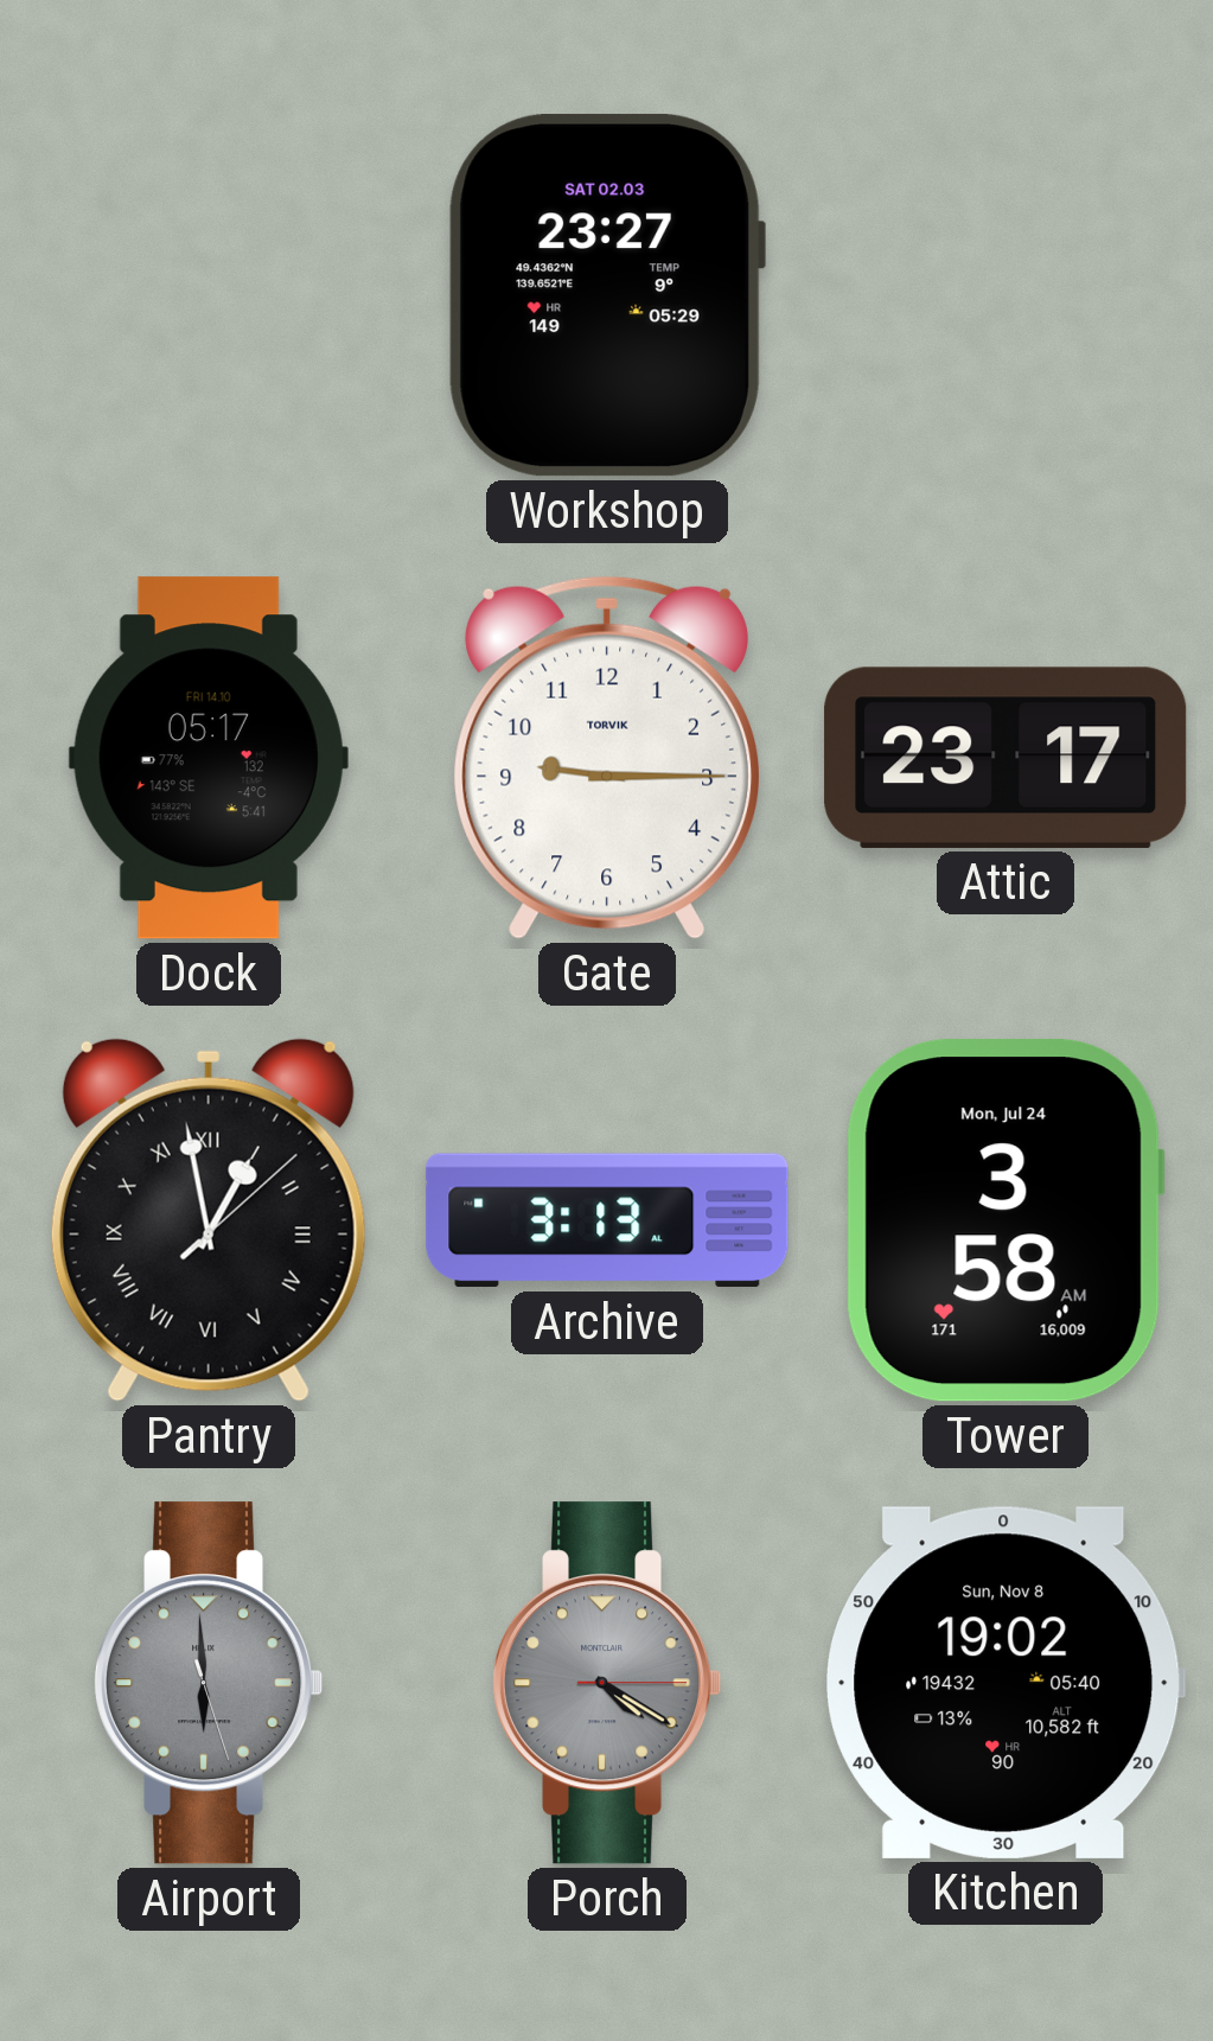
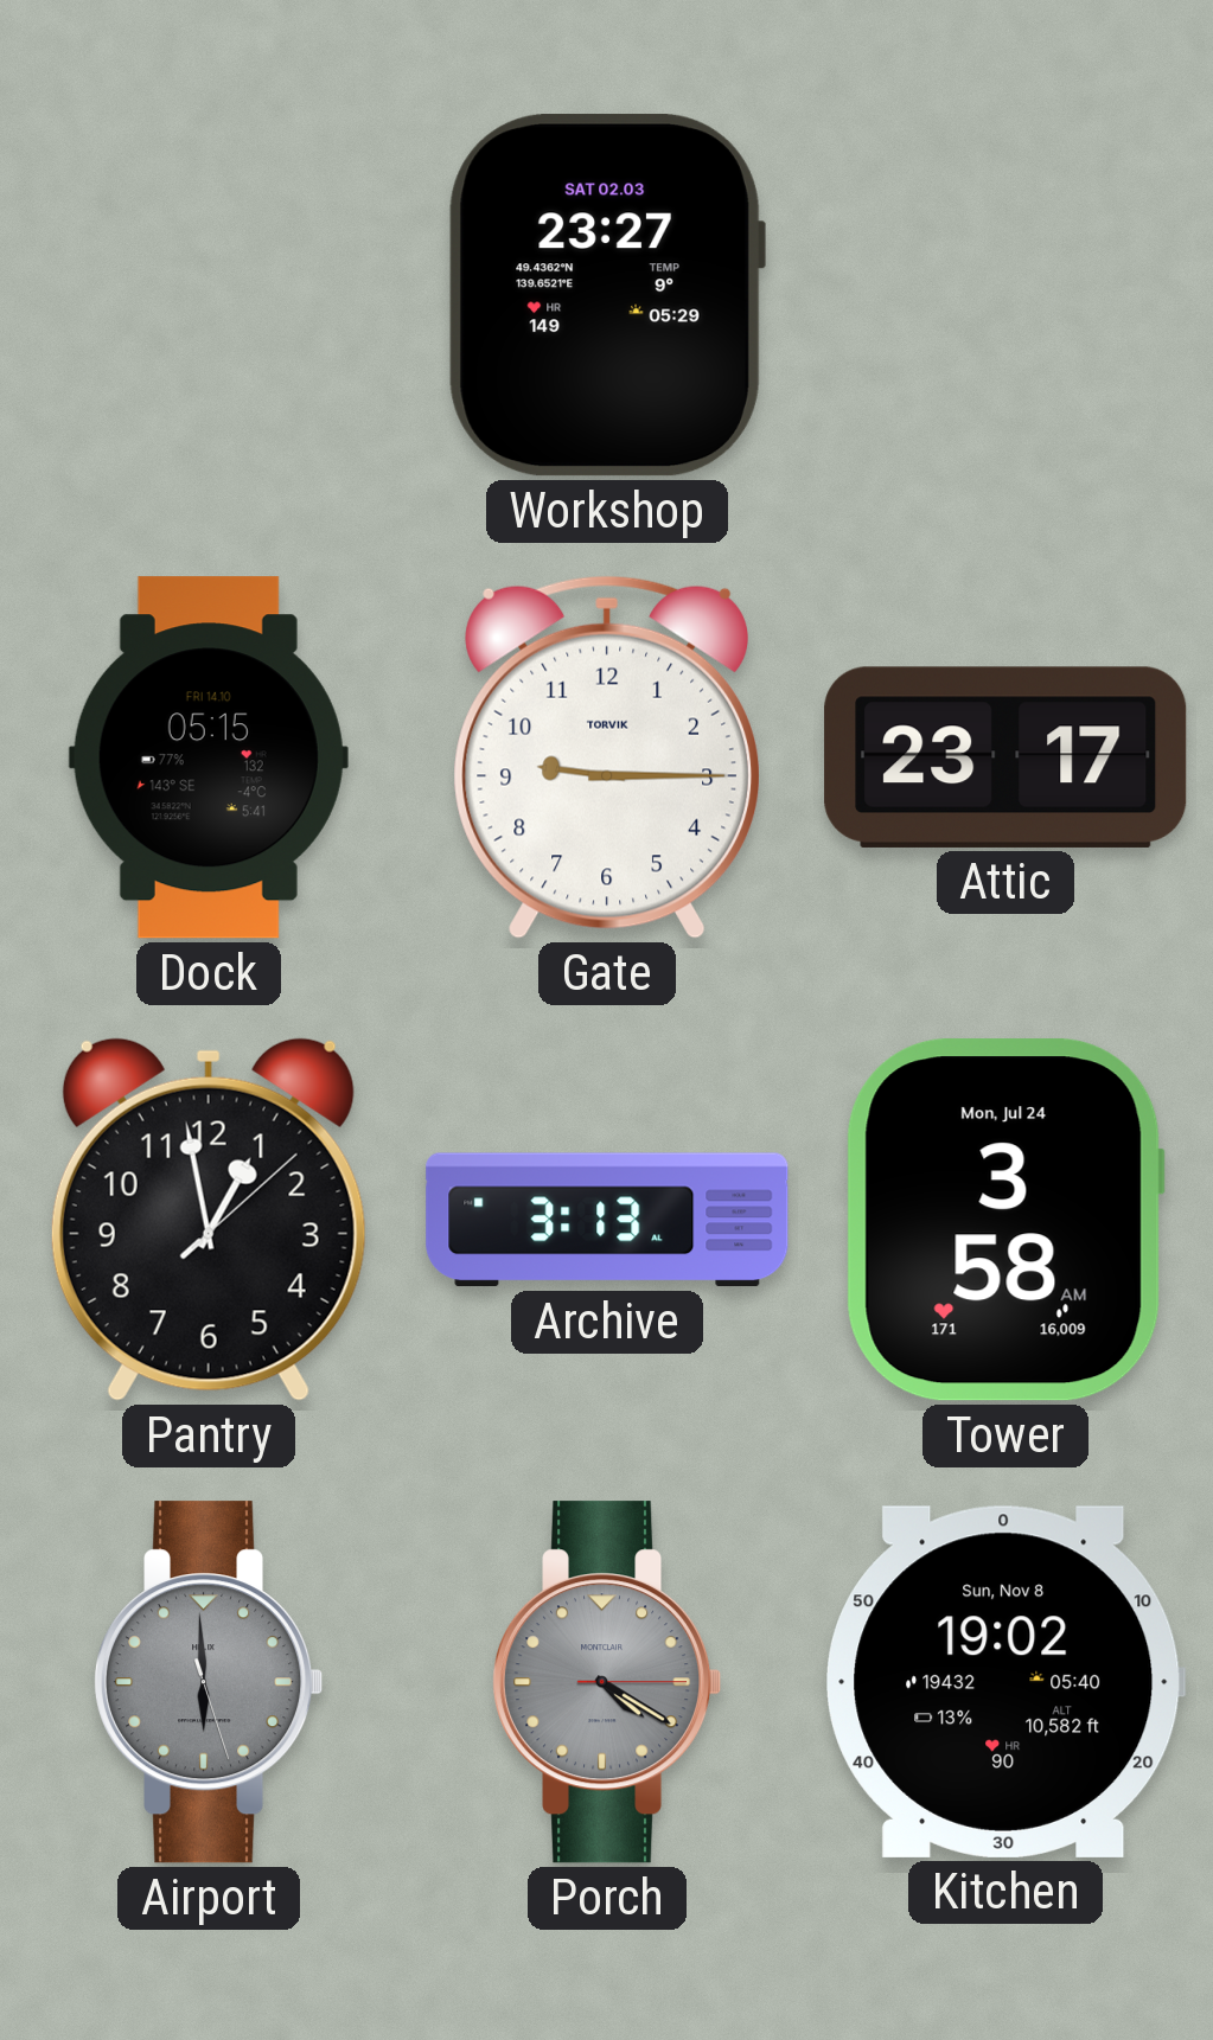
Dock: 05:17 -> 05:15 (209, 757)
Pantry numerals: Roman -> Arabic (209, 1220)
